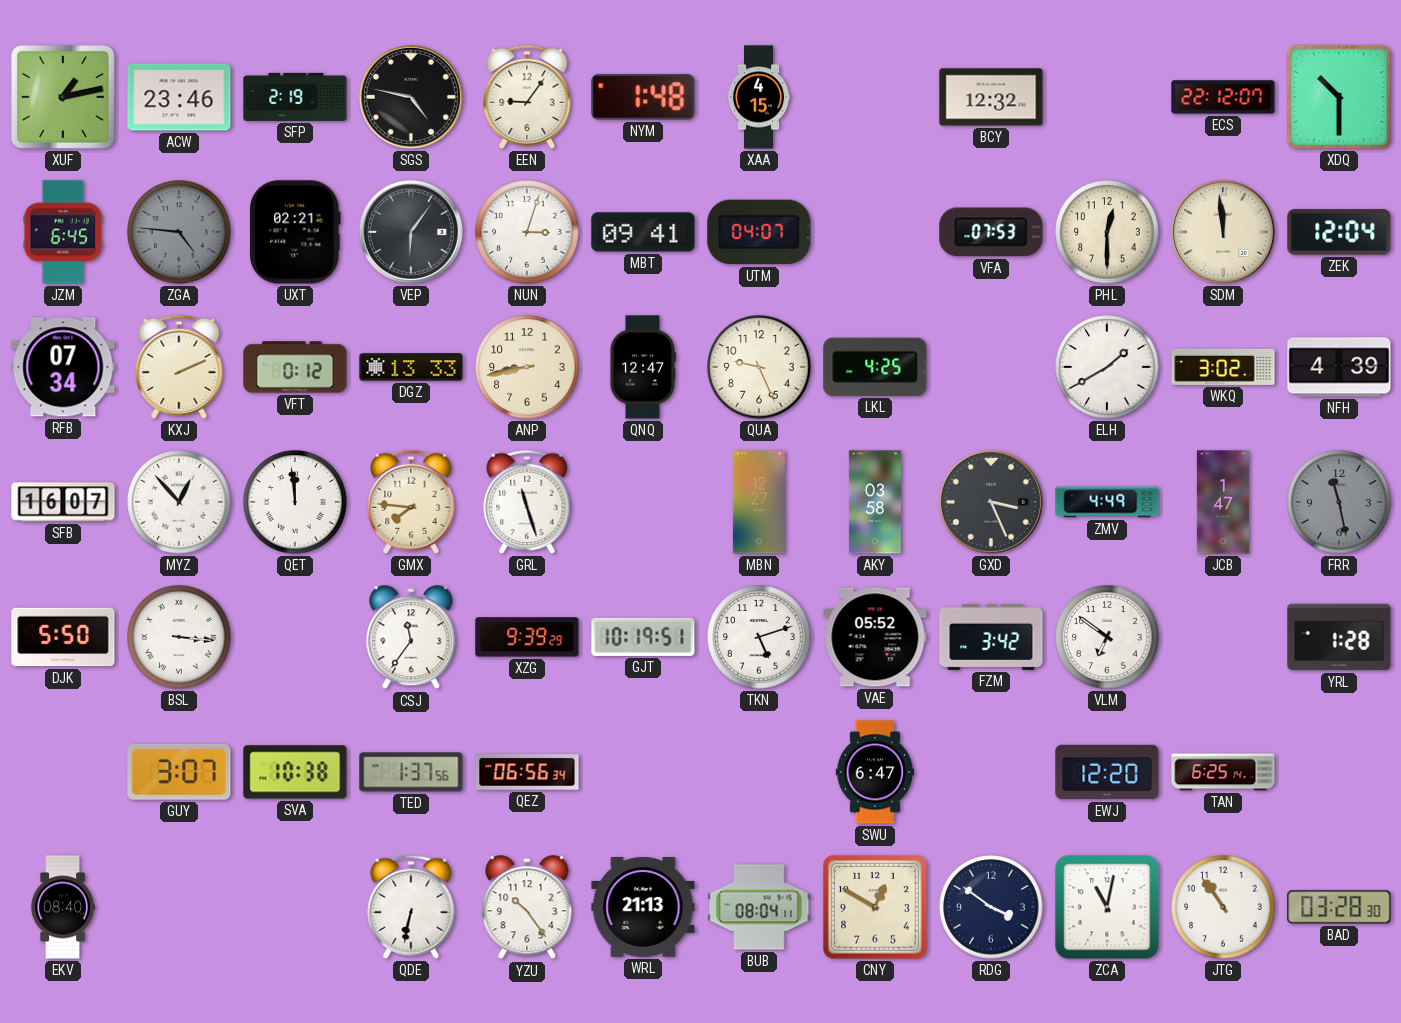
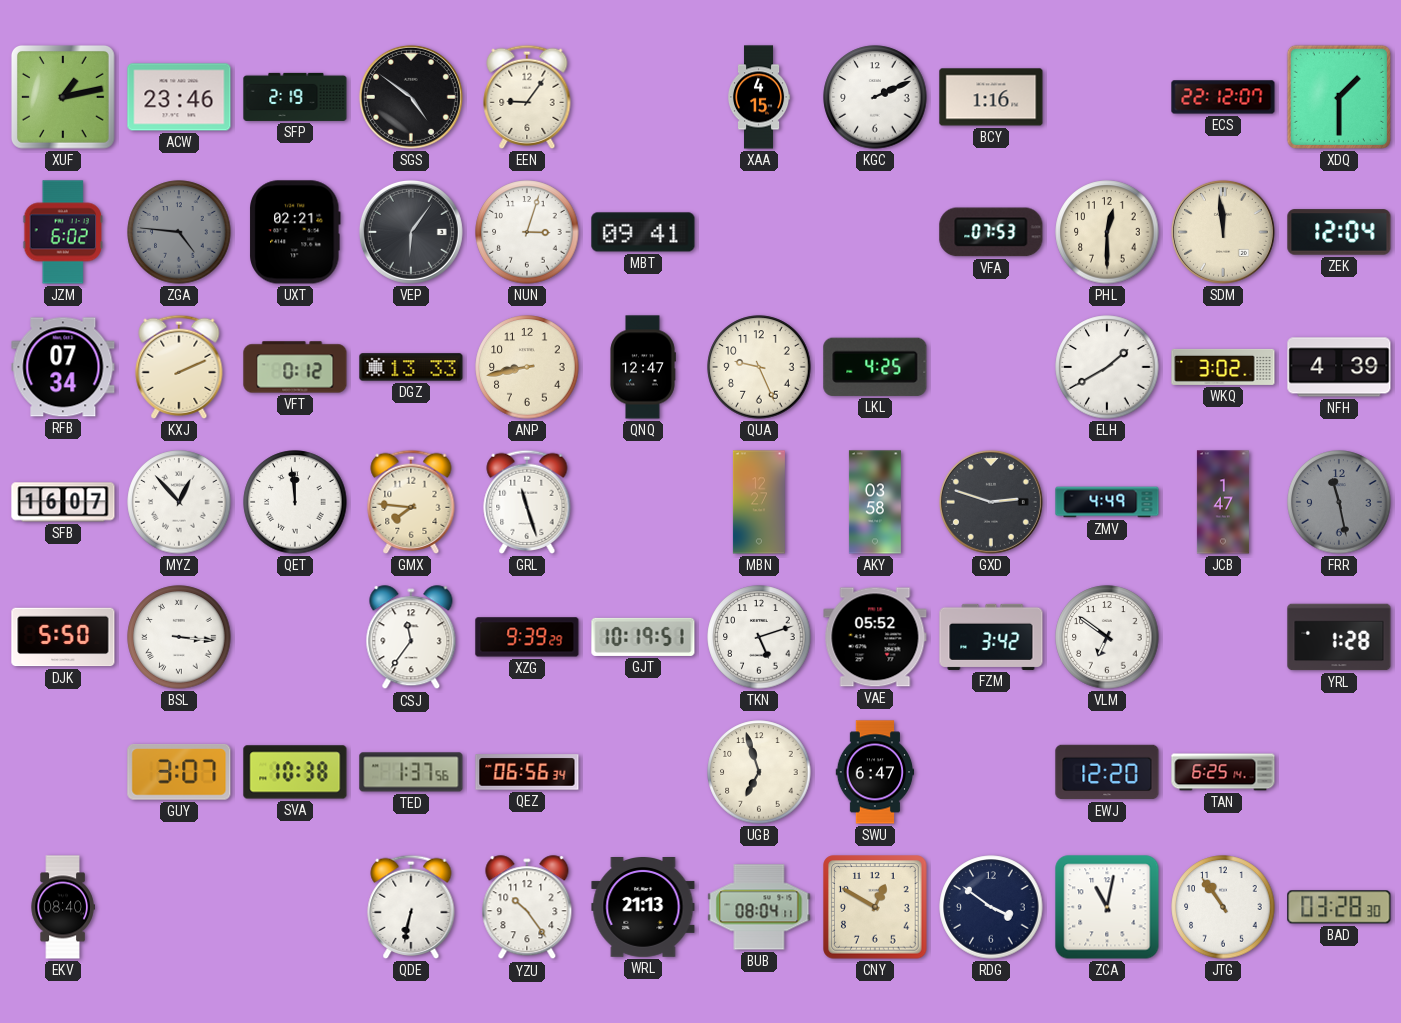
SGS: 4:47 -> 4:51 (411, 97)
NYM: 1:48 -> none (643, 97)
KGC: none -> 2:11 (875, 97)
BCY: 12:32 -> 1:16 (991, 97)
XDQ: 10:30 -> 1:30 (1339, 97)
JZM: 6:45 -> 6:02 (62, 232)
UTM: 04:07 -> none (759, 232)
GXD: 3:26 -> 2:48 (991, 502)
UGB: none -> 6:57 (759, 772)
